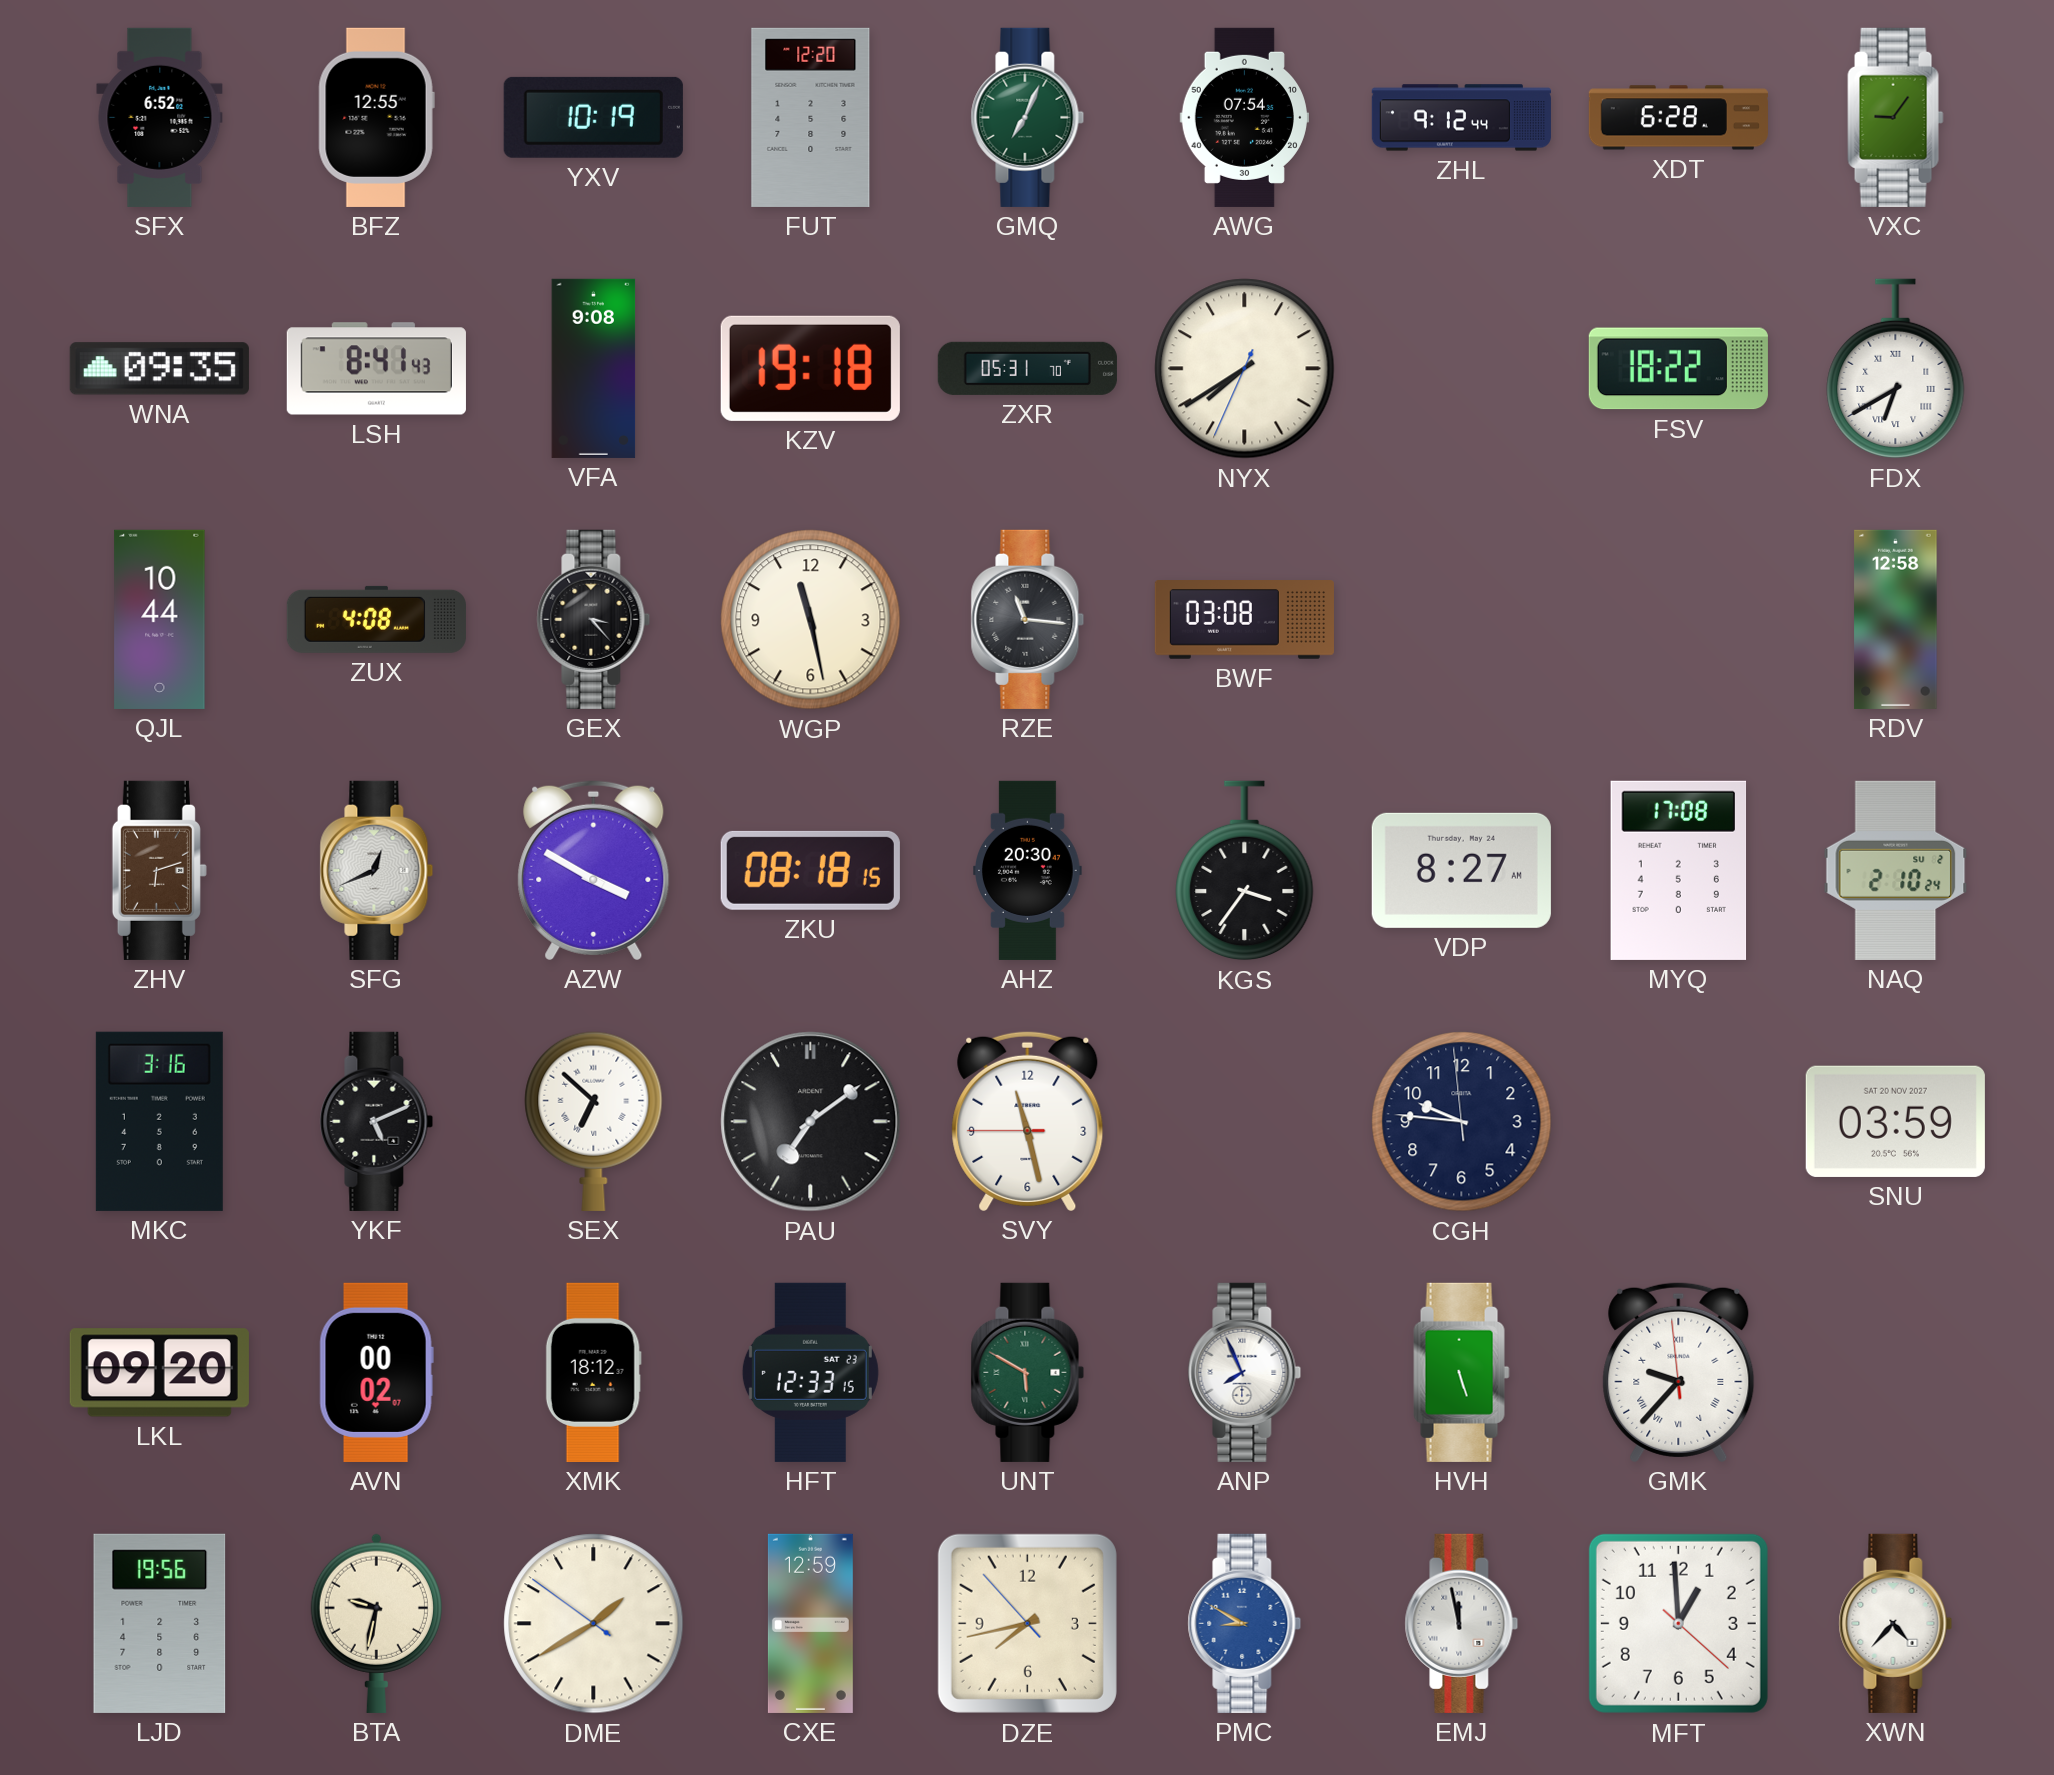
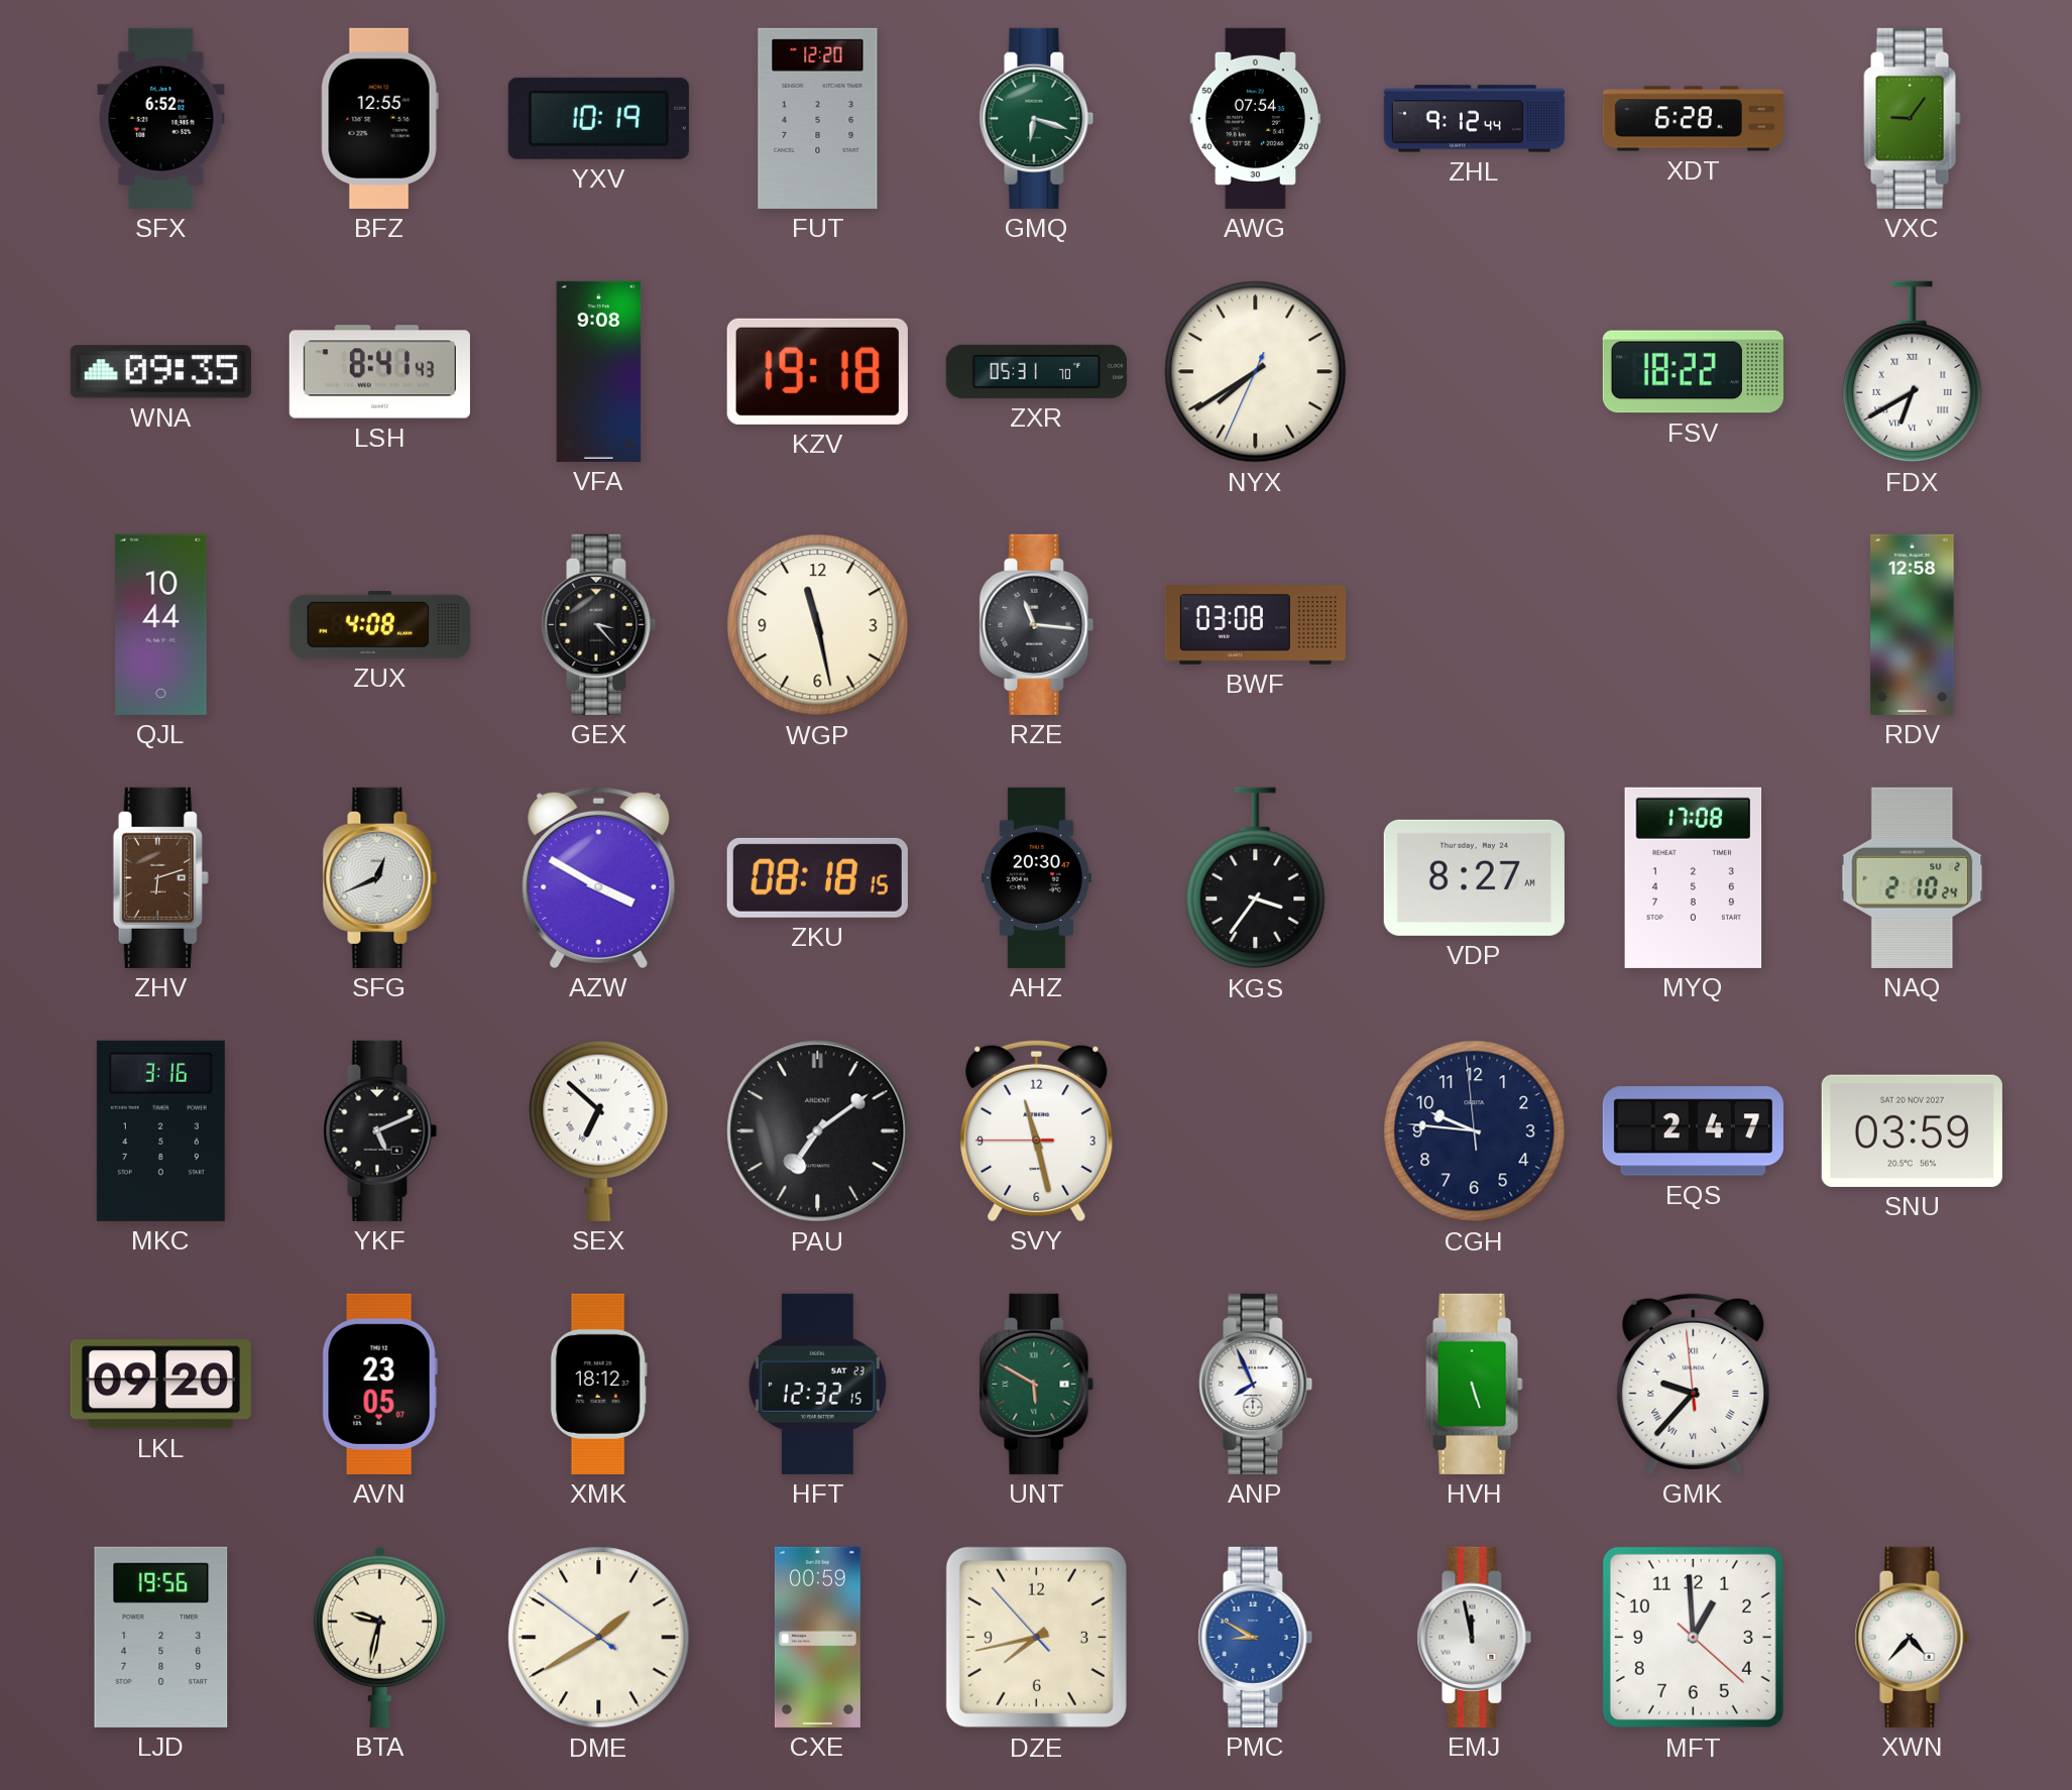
GMQ: 7:04 -> 6:18 (1037, 118)
EQS: none -> 2:47 (1693, 1131)
AVN: 00:02 -> 23:05 (379, 1384)
HFT: 12:33 -> 12:32 (817, 1384)
CXE: 12:59 -> 00:59 (817, 1637)
